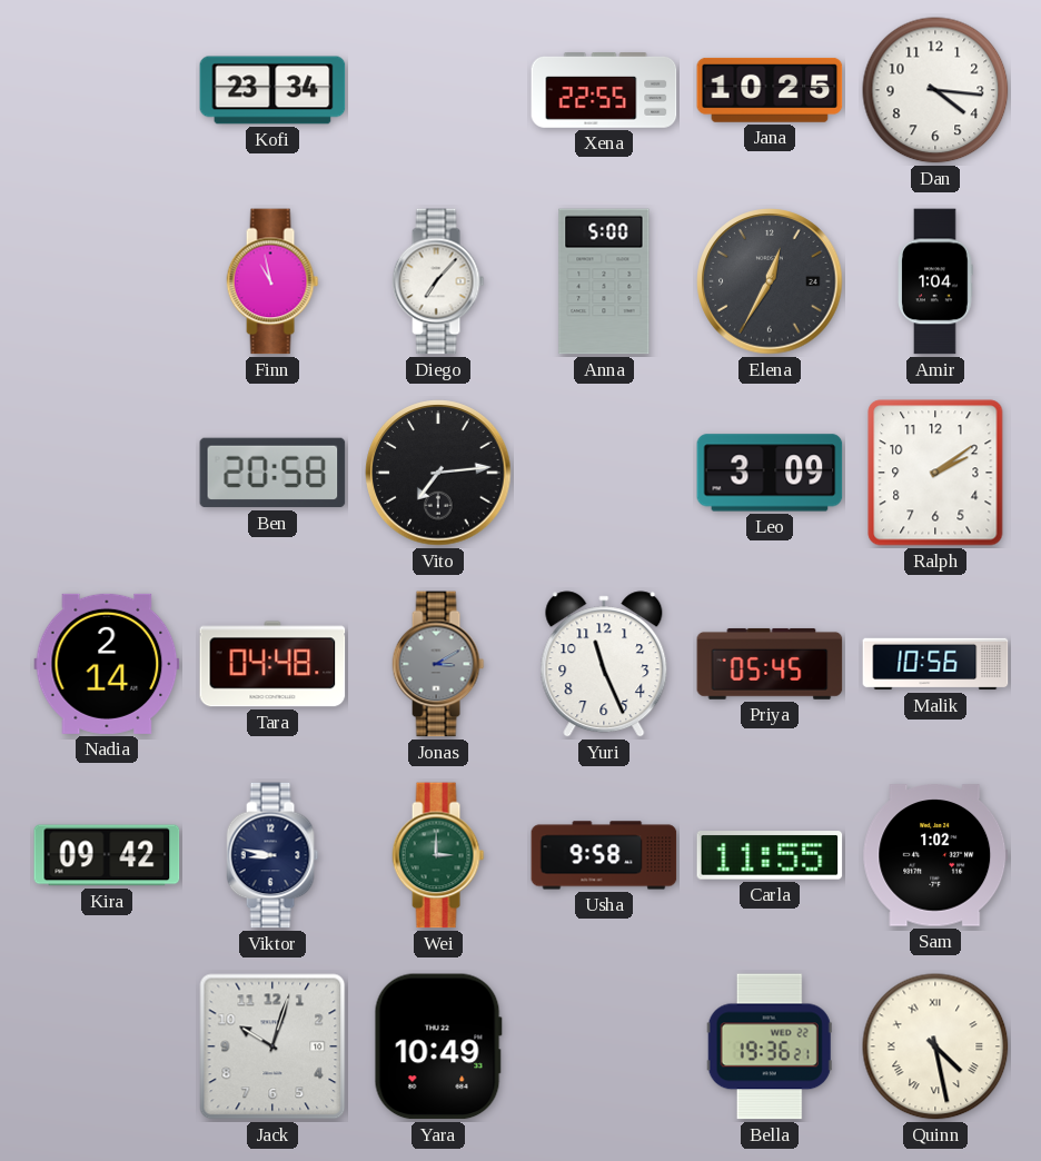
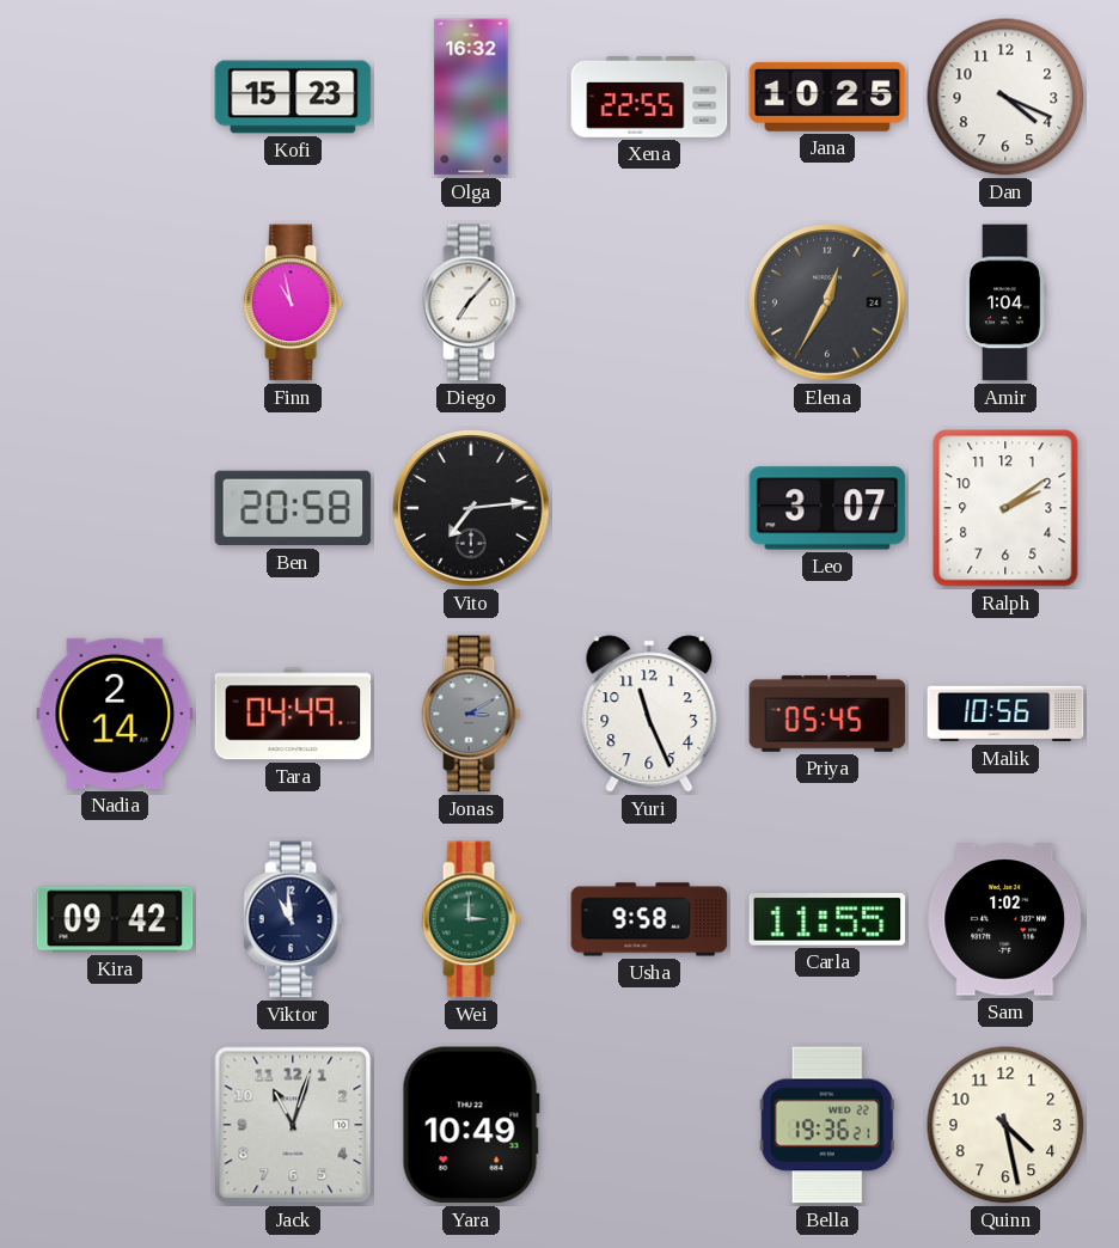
Kofi: 23:34 -> 15:23 (293, 97)
Olga: none -> 16:32 (471, 97)
Dan: 4:16 -> 4:19 (1005, 97)
Anna: 5:00 -> none (604, 281)
Leo: 3:09 -> 3:07 (827, 508)
Tara: 04:48 -> 04:49 (293, 714)
Viktor: 8:47 -> 10:59 (293, 919)
Jack: 10:03 -> 11:03 (293, 1125)
Quinn numerals: Roman -> Arabic (1005, 1125)
